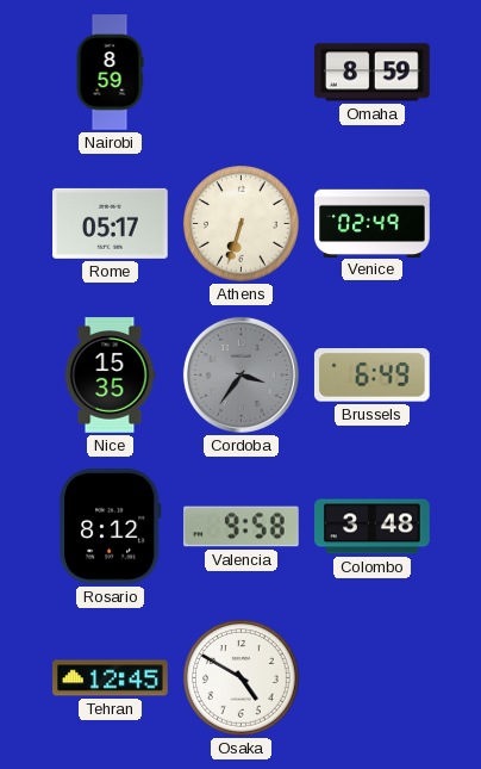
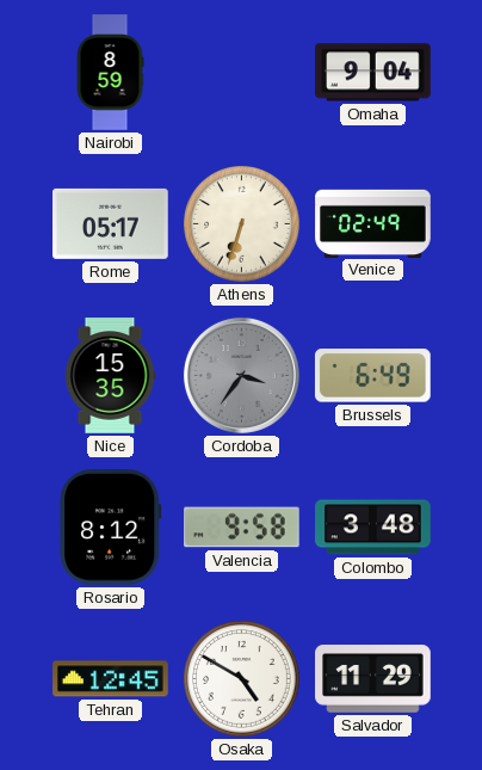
Omaha: 8:59 -> 9:04 (373, 73)
Salvador: none -> 11:29 (373, 679)
